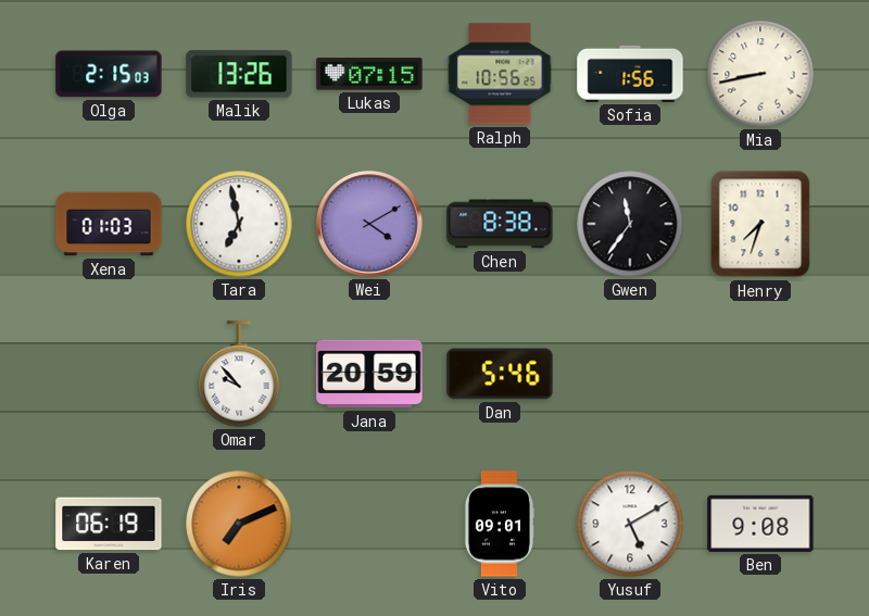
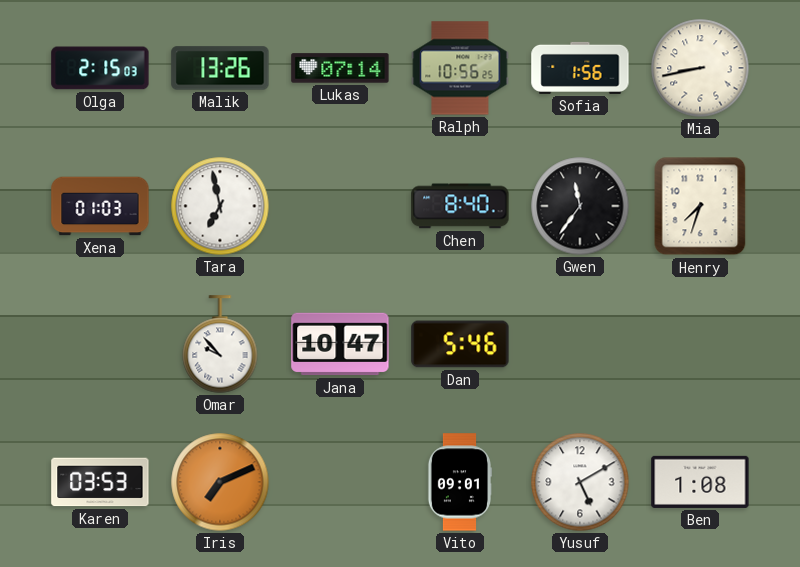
Lukas: 07:15 -> 07:14 (340, 68)
Wei: 4:10 -> none (369, 224)
Chen: 8:38 -> 8:40 (460, 206)
Jana: 20:59 -> 10:47 (340, 344)
Karen: 06:19 -> 03:53 (100, 482)
Ben: 9:08 -> 1:08 (700, 482)
